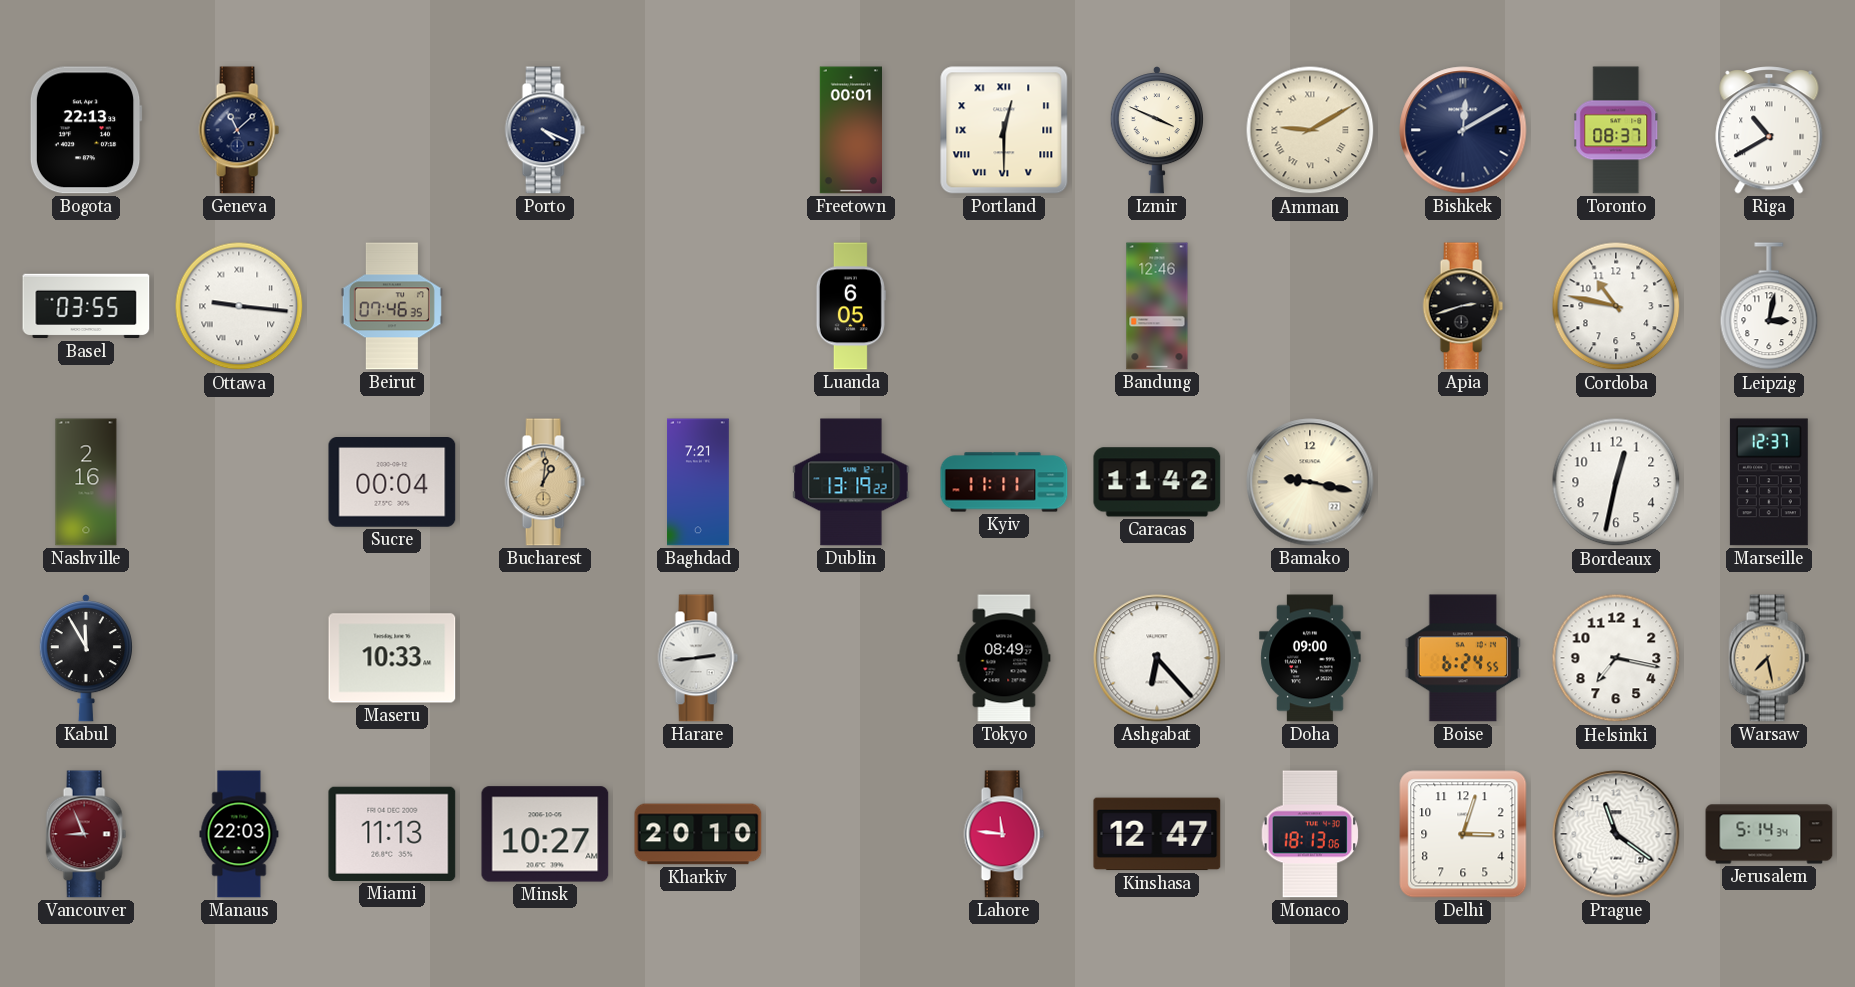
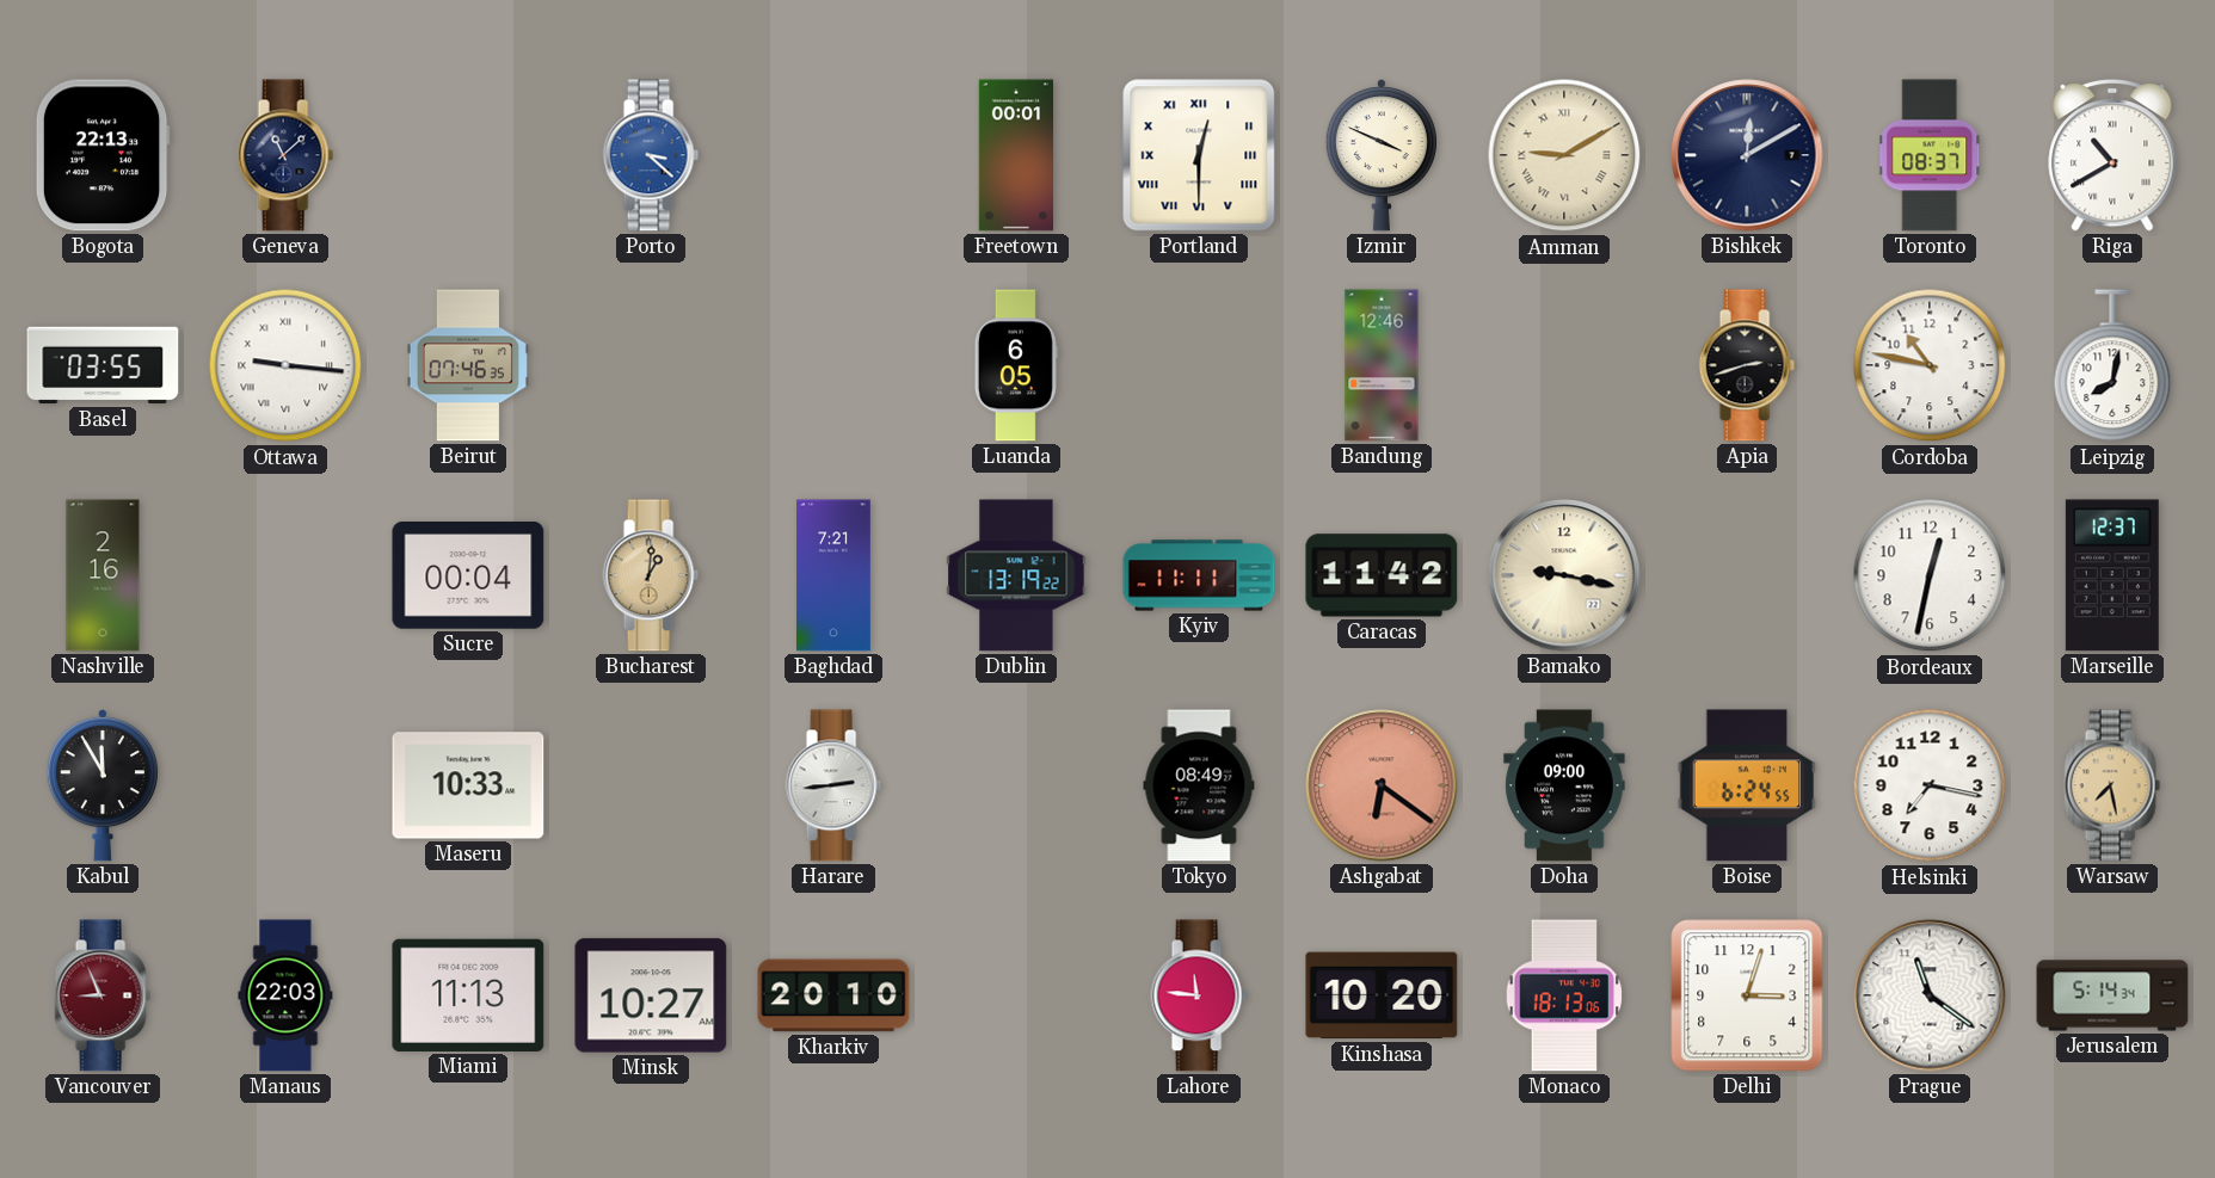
Porto: 4:19 -> 3:22 (651, 155)
Porto dial: navy -> blue (651, 155)
Leipzig: 3:02 -> 8:02 (2112, 366)
Ashgabat: 6:23 -> 6:21 (1382, 785)
Ashgabat dial: white -> salmon (1382, 785)
Kinshasa: 12:47 -> 10:20 (1382, 995)
